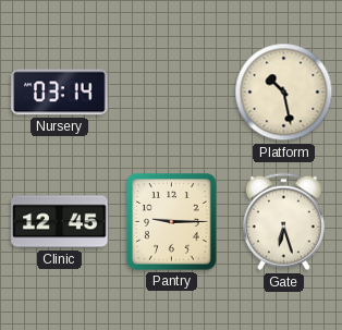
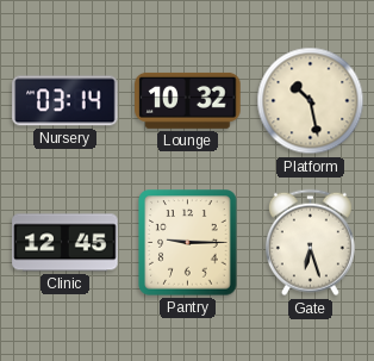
Lounge: none -> 10:32 (188, 100)
